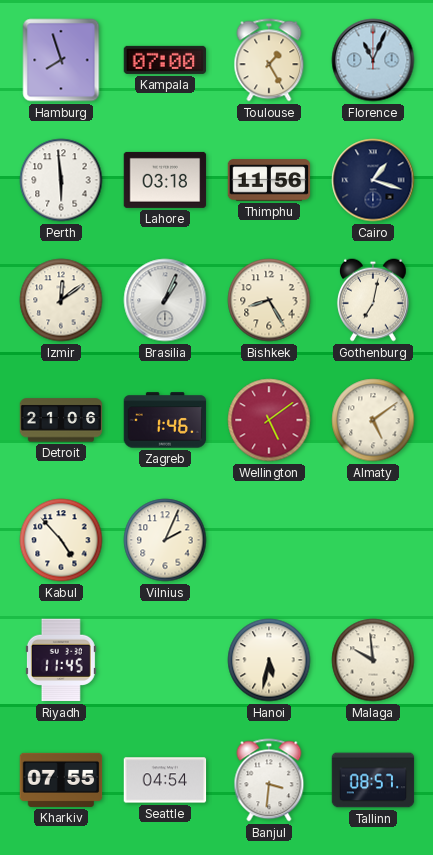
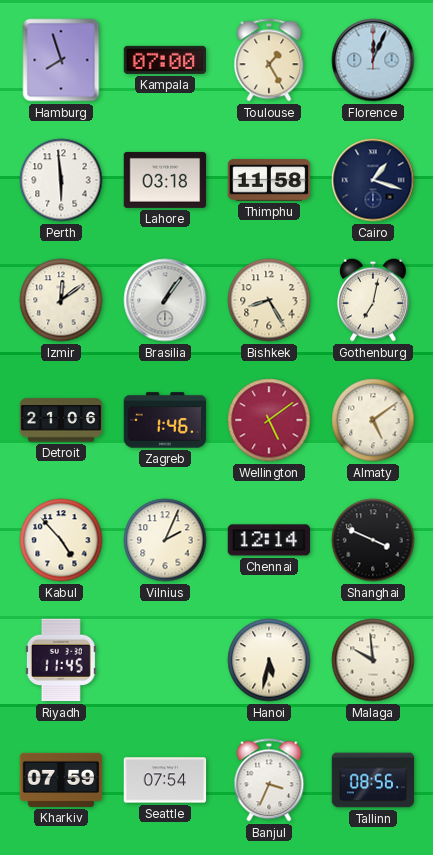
Florence: 11:04 -> 12:04 (373, 60)
Thimphu: 11:56 -> 11:58 (269, 180)
Brasilia: 1:04 -> 1:06 (165, 300)
Chennai: none -> 12:14 (269, 540)
Shanghai: none -> 3:49 (373, 540)
Kharkiv: 07:55 -> 07:59 (61, 780)
Seattle: 04:54 -> 07:54 (165, 780)
Banjul: 3:31 -> 3:34 (269, 780)
Tallinn: 08:57 -> 08:56 (373, 780)
